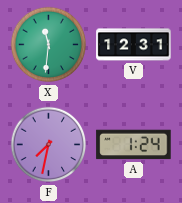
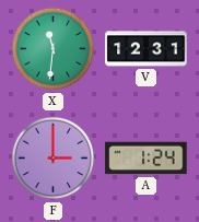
F: 7:32 -> 3:00 (54, 159)
